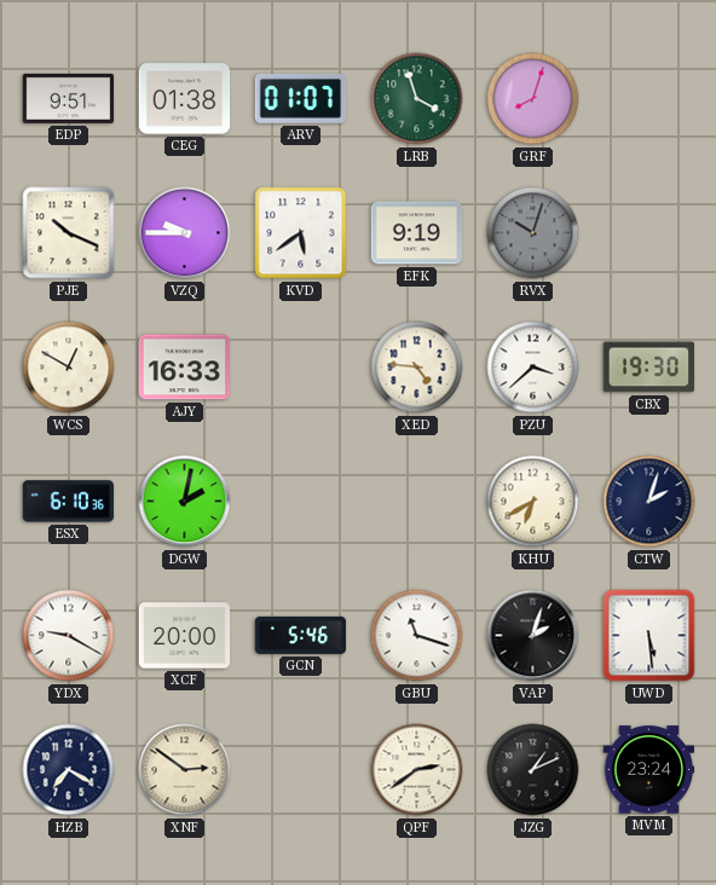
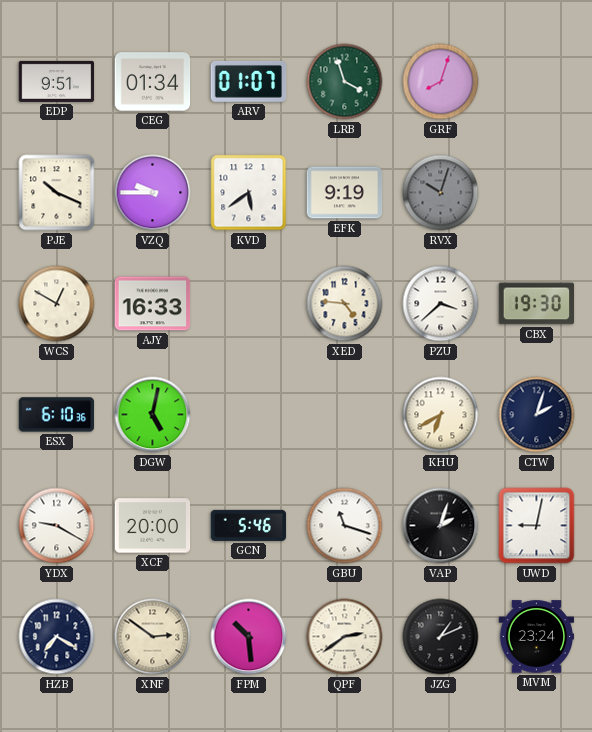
CEG: 01:38 -> 01:34 (153, 82)
DGW: 2:02 -> 5:02 (153, 415)
UWD: 5:29 -> 9:02 (537, 526)
FPM: none -> 10:29 (249, 637)
